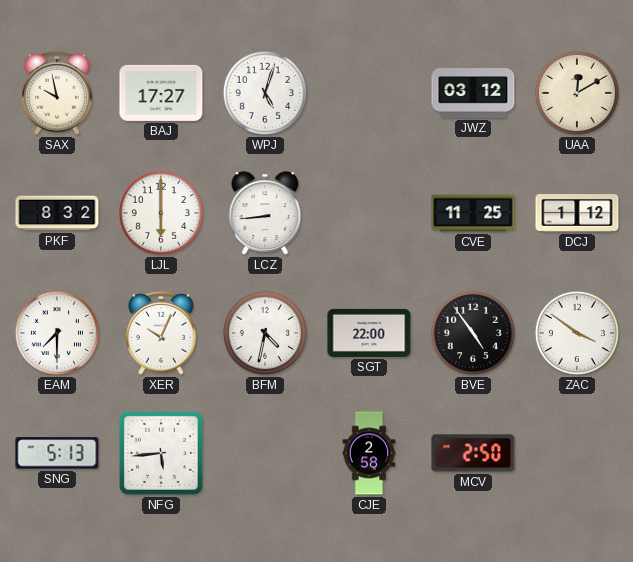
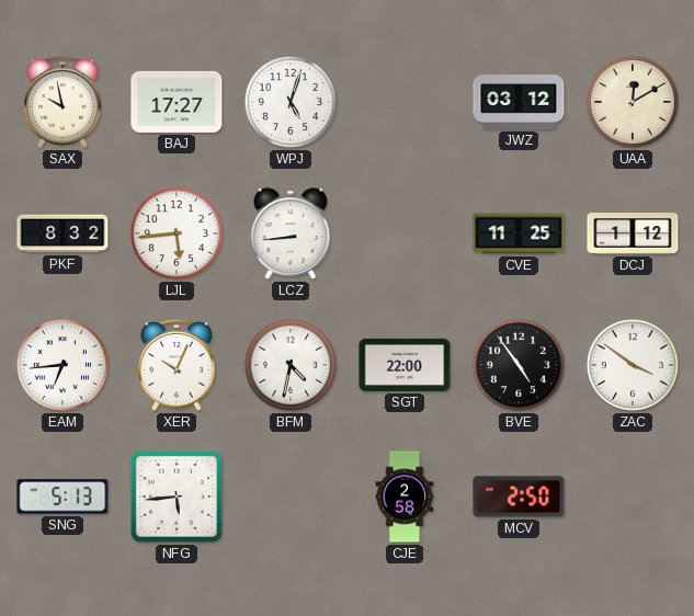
LJL: 6:00 -> 5:44 (177, 233)
EAM: 7:30 -> 6:44 (62, 365)
